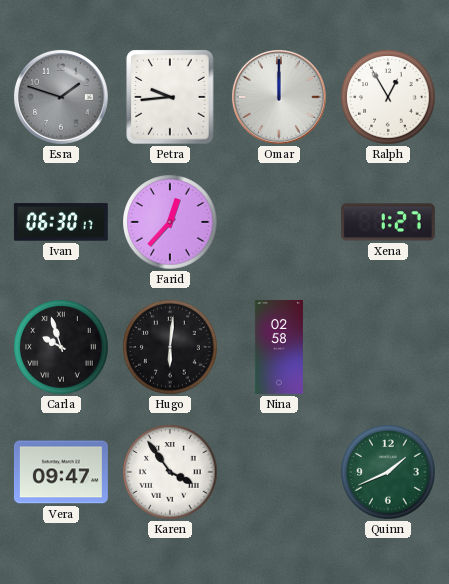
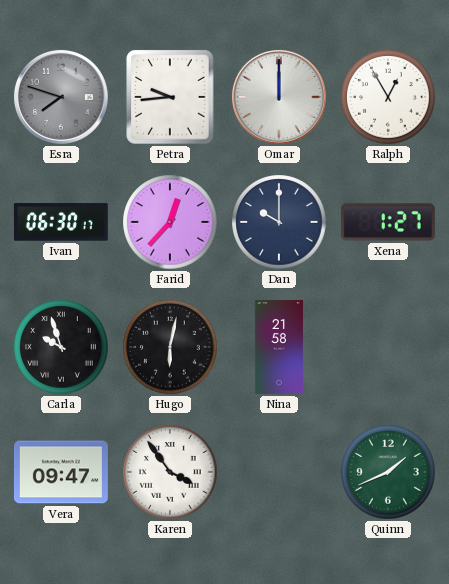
Esra: 1:48 -> 7:48 (61, 97)
Dan: none -> 10:00 (279, 222)
Hugo: 6:01 -> 6:02 (170, 347)
Nina: 02:58 -> 21:58 (279, 347)
